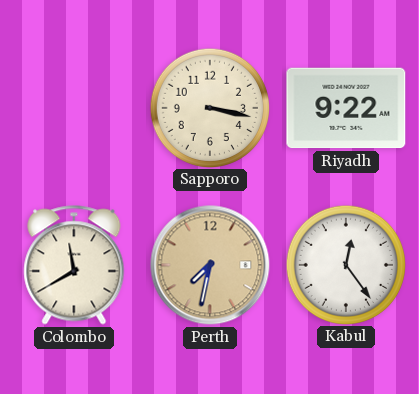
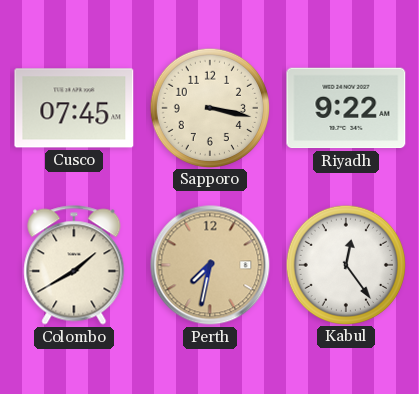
Cusco: none -> 07:45 (74, 108)
Colombo: 11:40 -> 1:40 (74, 265)
